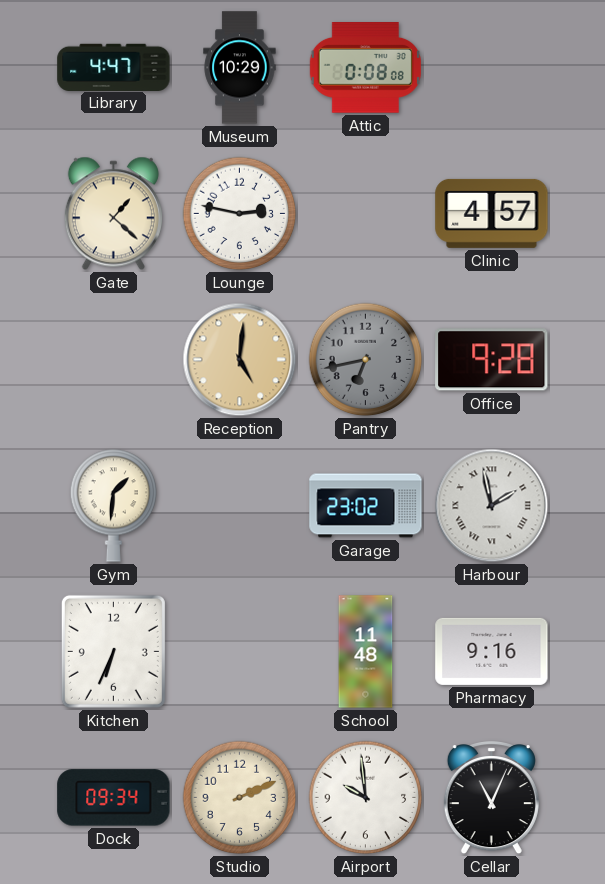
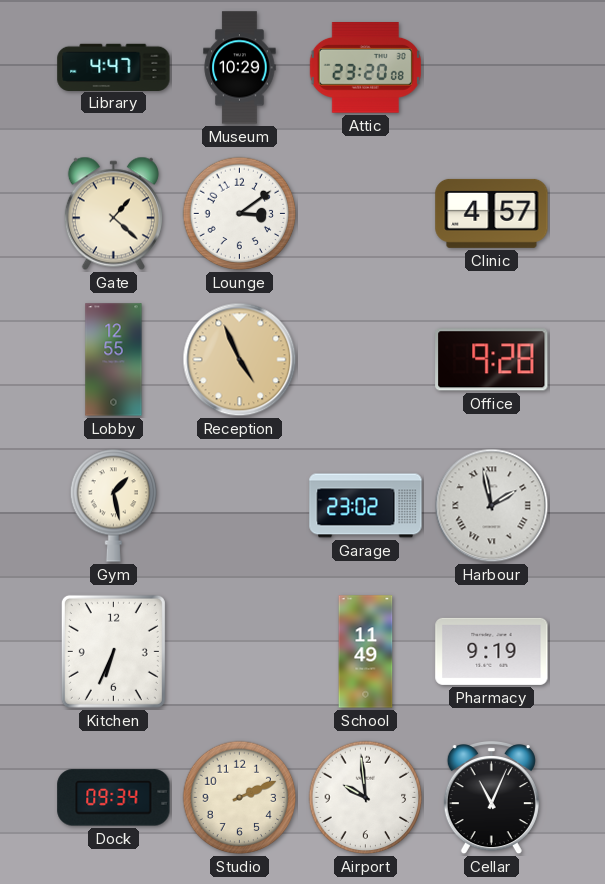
Attic: 0:08 -> 23:20 (365, 68)
Lounge: 2:47 -> 3:09 (240, 214)
Lobby: none -> 12:55 (114, 360)
Reception: 5:01 -> 4:56 (240, 360)
Pantry: 6:43 -> none (366, 360)
Gym: 1:31 -> 1:28 (114, 505)
School: 11:48 -> 11:49 (366, 652)
Pharmacy: 9:16 -> 9:19 (492, 651)
